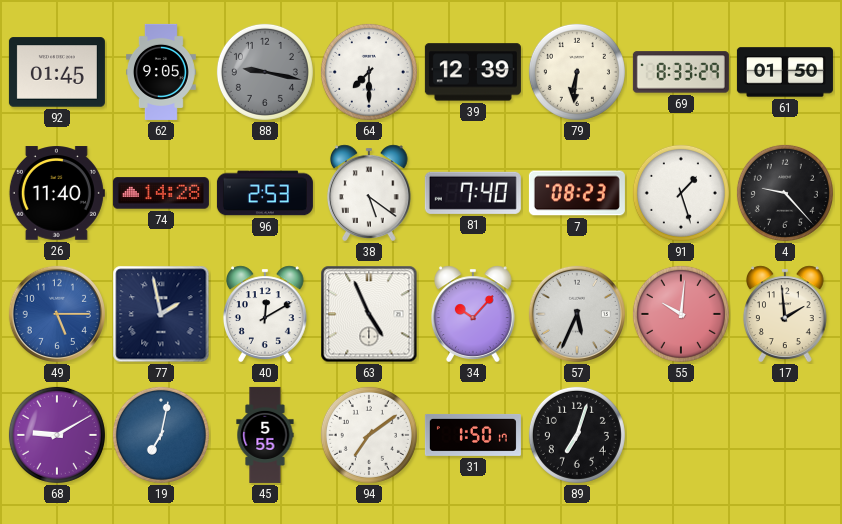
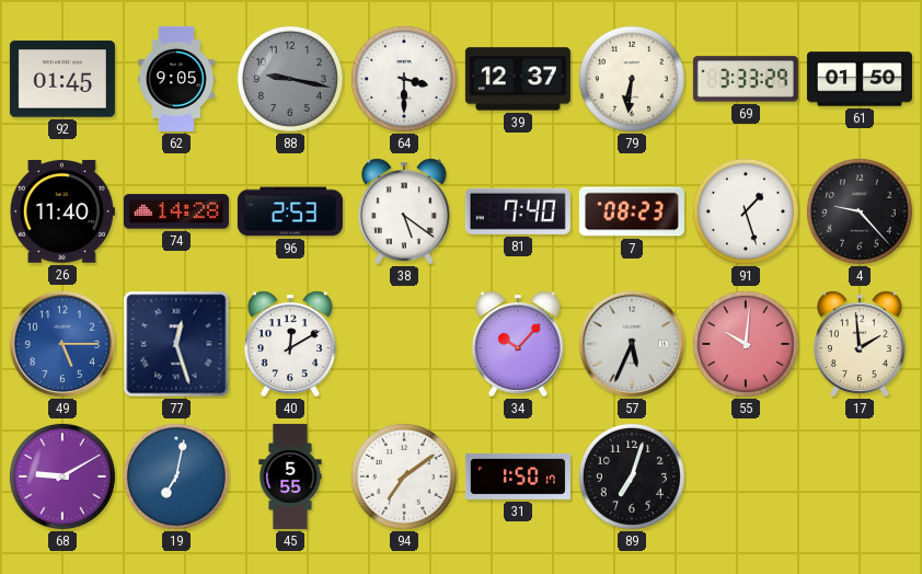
64: 7:30 -> 3:30 (404, 79)
39: 12:39 -> 12:37 (518, 79)
69: 8:33 -> 3:33 (746, 79)
77: 1:58 -> 12:27 (176, 344)
63: 4:56 -> none (369, 314)
